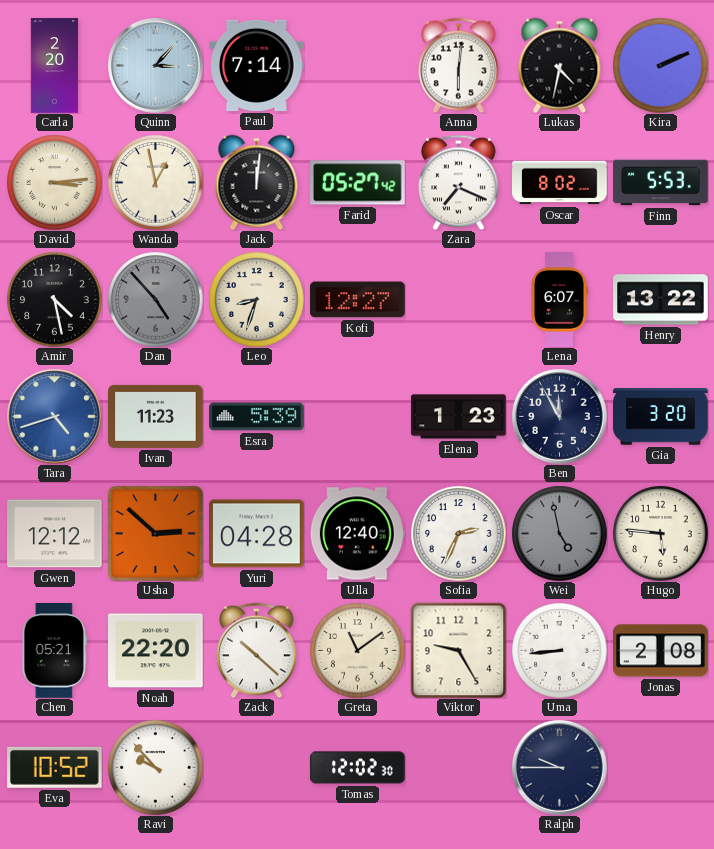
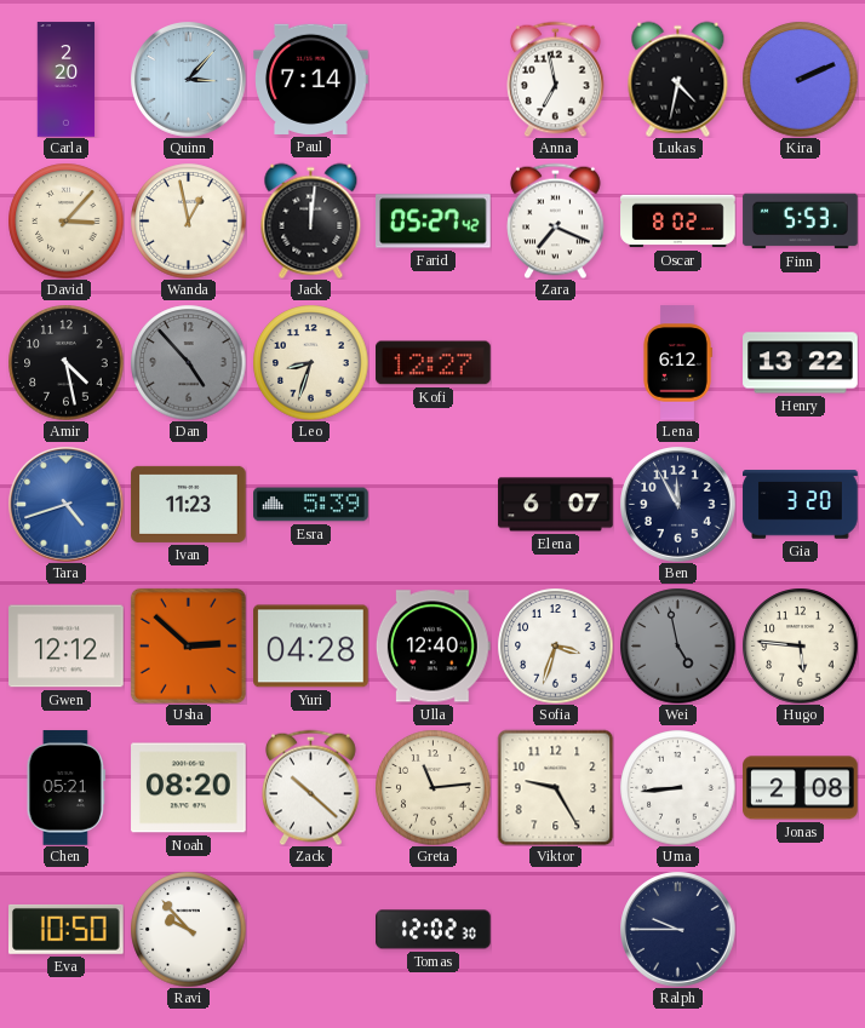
Anna: 6:01 -> 6:58 (556, 79)
David: 3:14 -> 3:07 (65, 220)
Lena: 6:07 -> 6:12 (677, 363)
Elena: 1:23 -> 6:07 (556, 505)
Sofia: 2:34 -> 3:33 (555, 645)
Noah: 22:20 -> 08:20 (189, 788)
Greta: 11:09 -> 11:14 (432, 787)
Eva: 10:52 -> 10:50 (67, 929)
